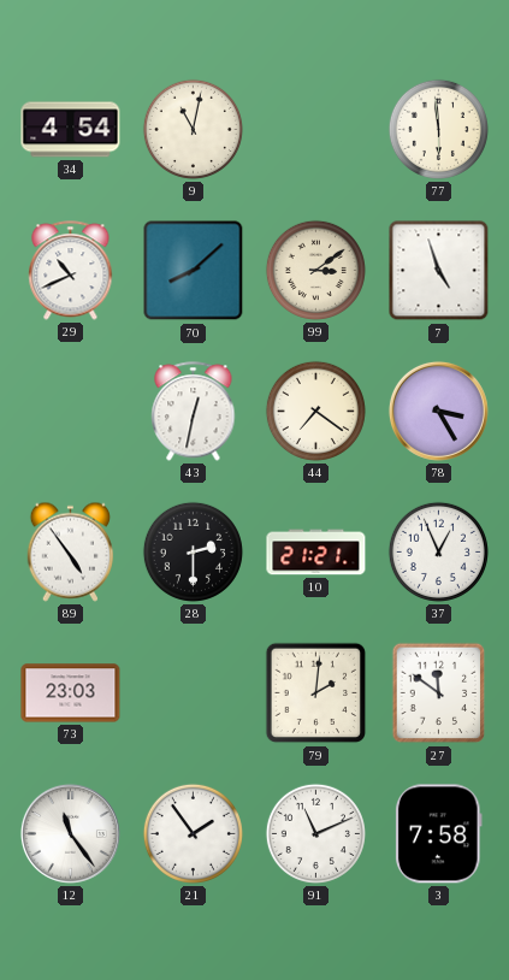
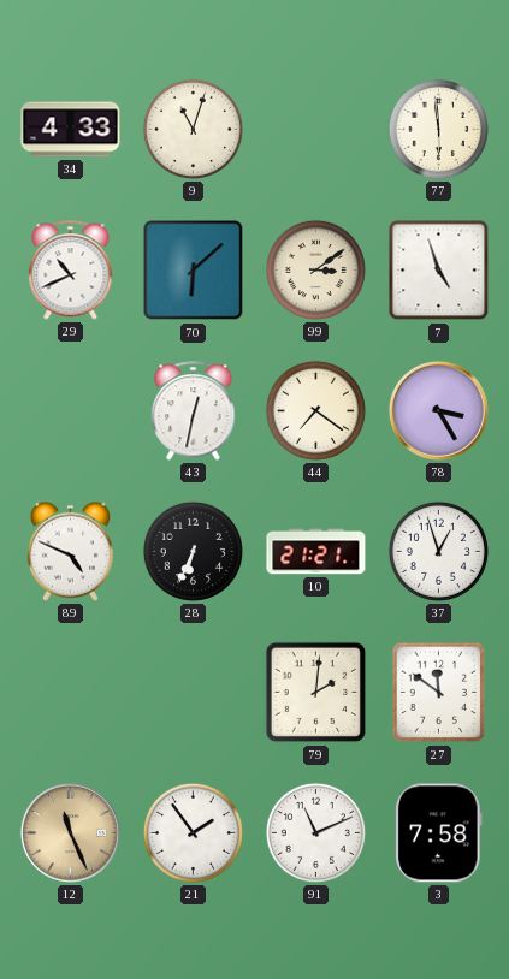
34: 4:54 -> 4:33 (71, 130)
9: 11:02 -> 11:03 (193, 129)
70: 8:08 -> 6:08 (194, 271)
89: 4:54 -> 4:49 (71, 551)
28: 2:30 -> 6:34 (193, 551)
37: 12:56 -> 12:57 (438, 551)
73: 23:03 -> none (71, 693)
12: 11:24 -> 11:26 (70, 832)
12 dial: white -> champagne (70, 832)
